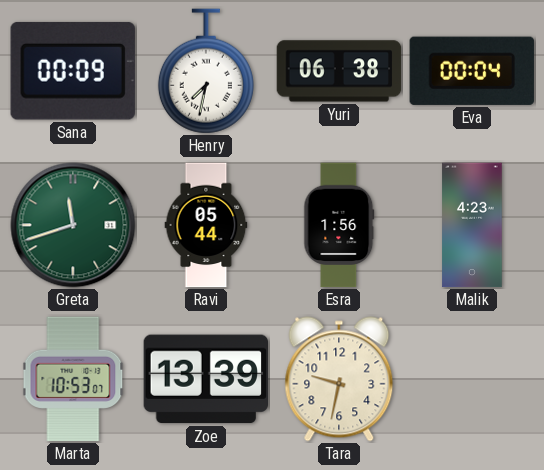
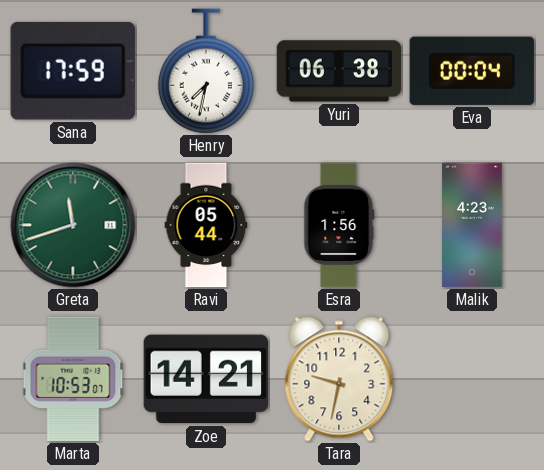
Sana: 00:09 -> 17:59 (73, 71)
Zoe: 13:39 -> 14:21 (205, 379)
